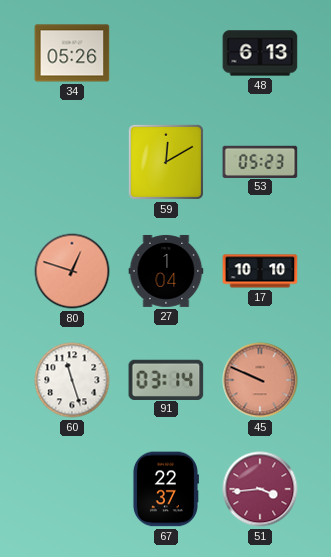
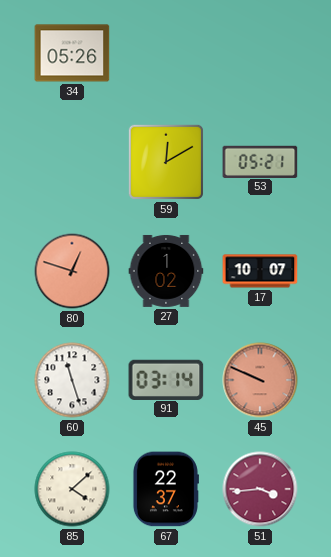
48: 6:13 -> none (260, 53)
53: 05:23 -> 05:21 (260, 161)
27: 1:04 -> 1:02 (166, 271)
17: 10:10 -> 10:07 (260, 271)
85: none -> 4:08 (72, 489)
